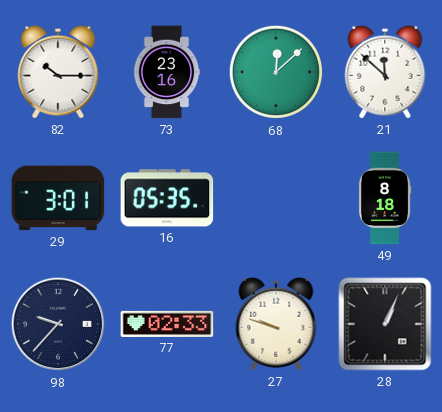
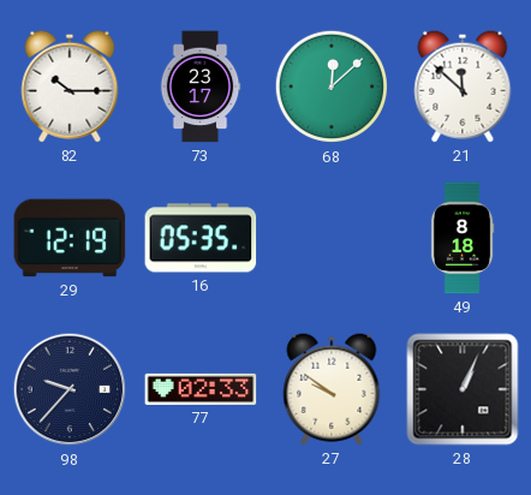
73: 23:16 -> 23:17 (201, 87)
29: 3:01 -> 12:19 (70, 238)
27: 9:48 -> 9:51 (332, 389)
